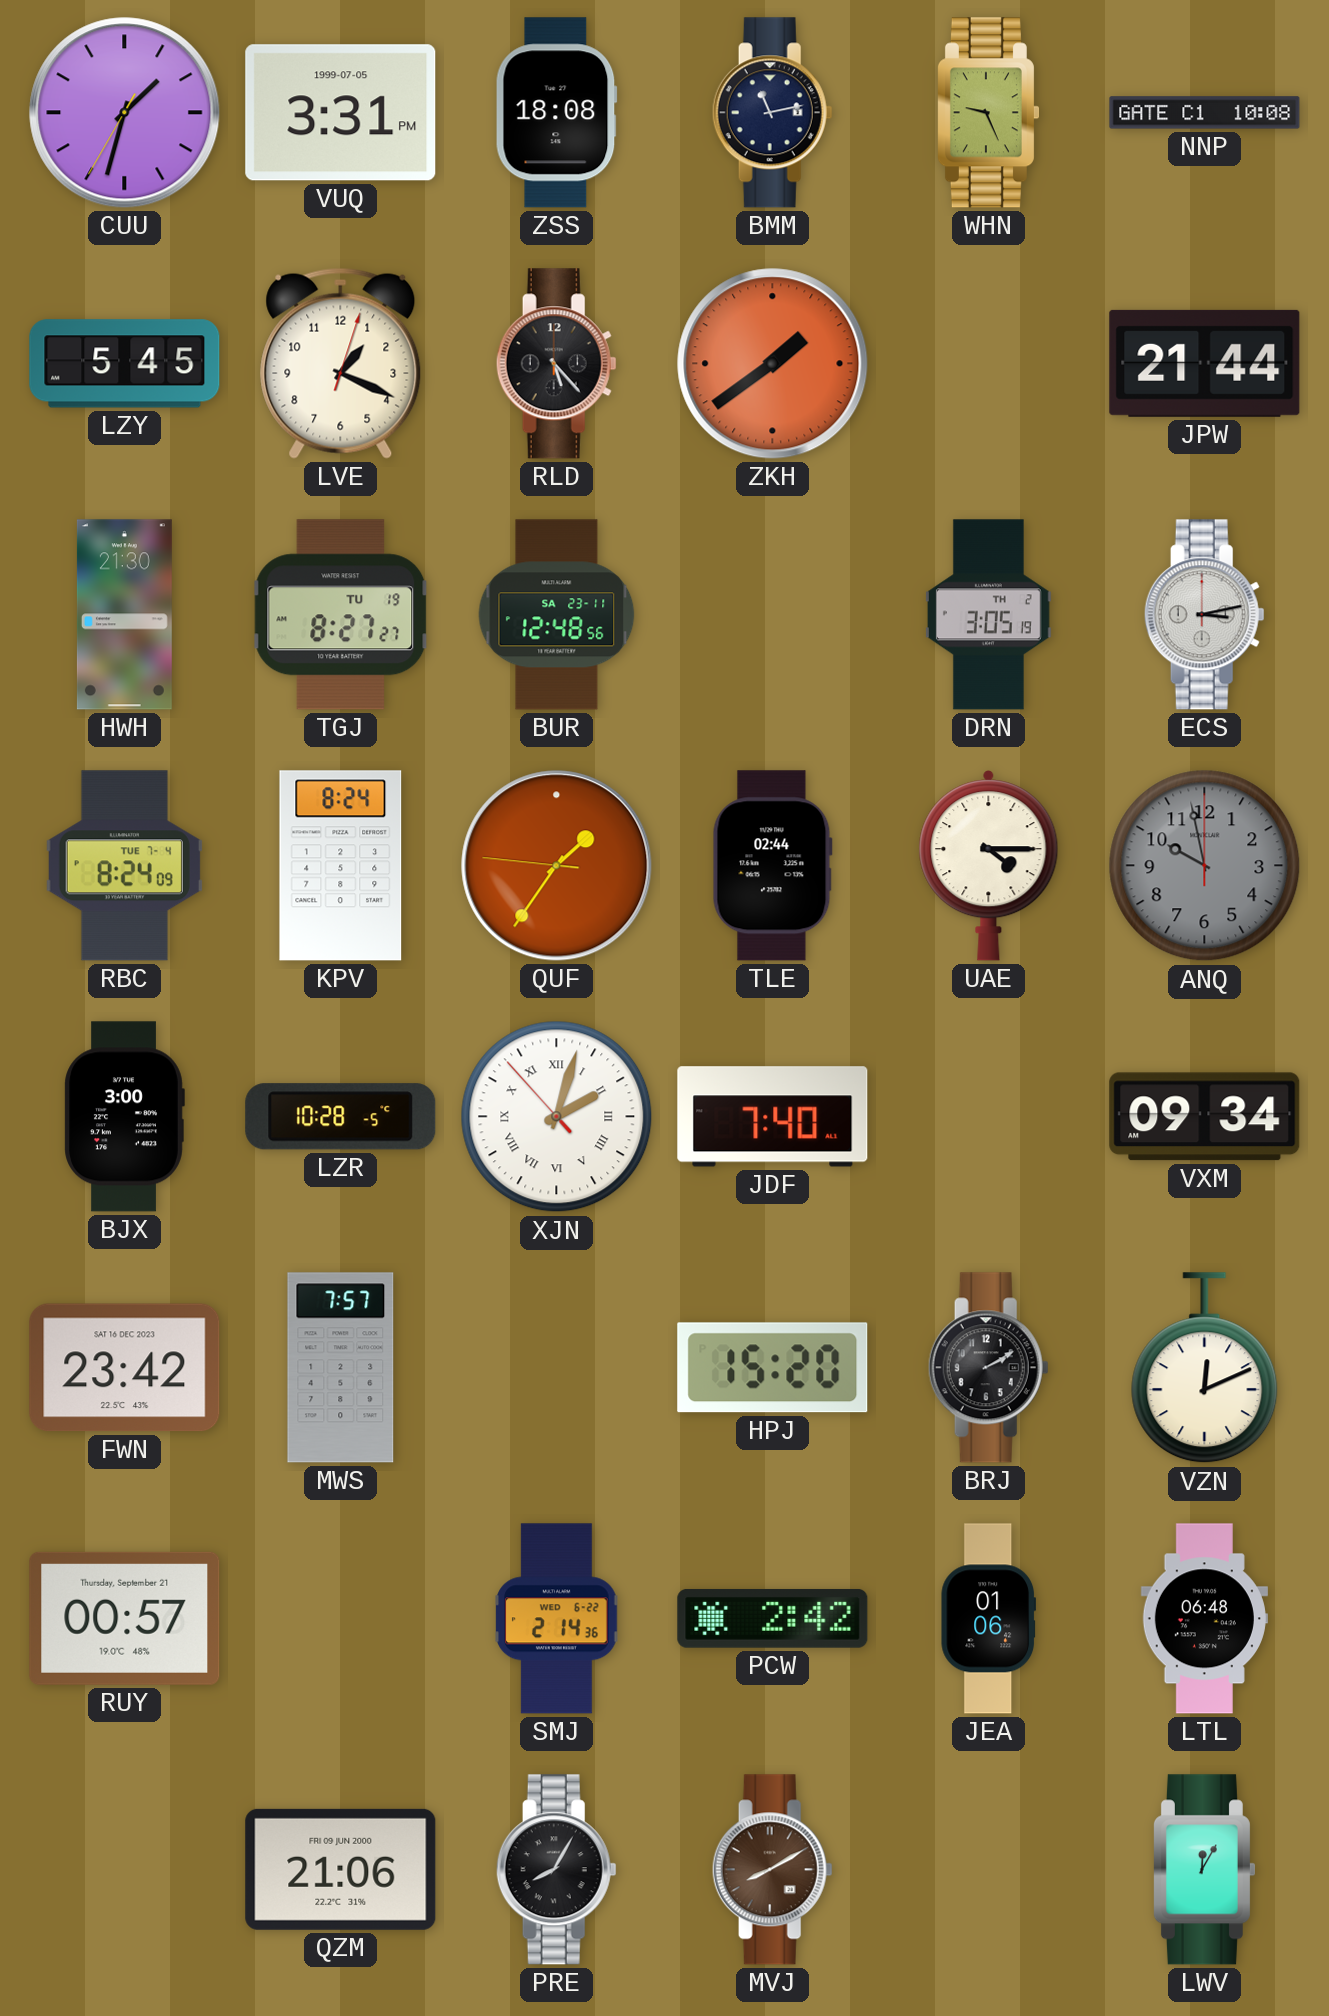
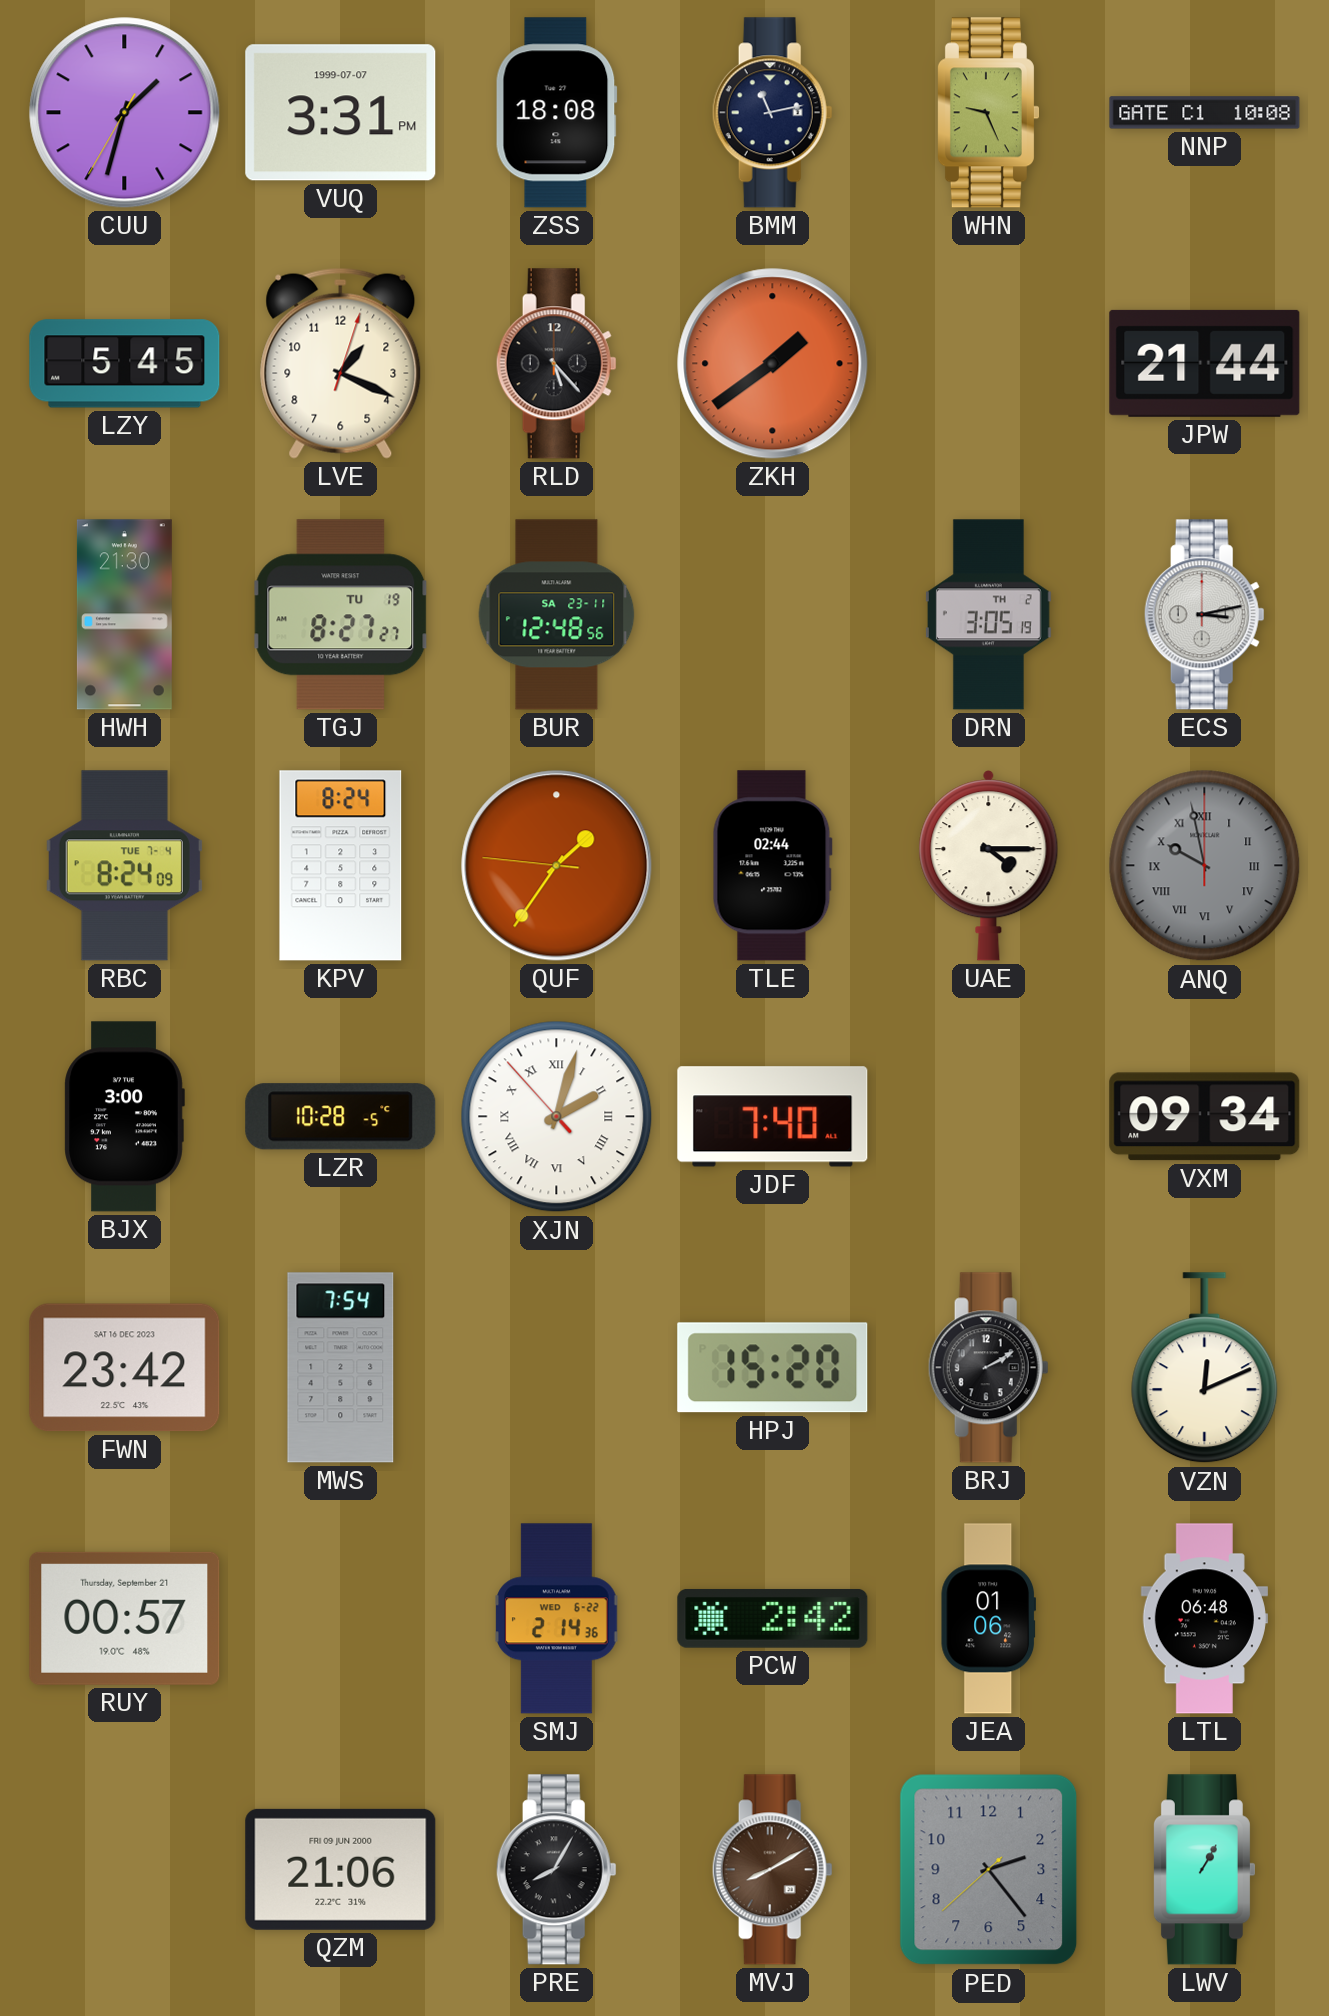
VUQ date: 1999-07-05 -> 1999-07-07 (341, 113)
ANQ numerals: Arabic -> Roman (1205, 866)
MWS: 7:57 -> 7:54 (341, 1368)
PED: none -> 2:23 (989, 1870)
LWV: 12:05 -> 1:05 (1204, 1870)
